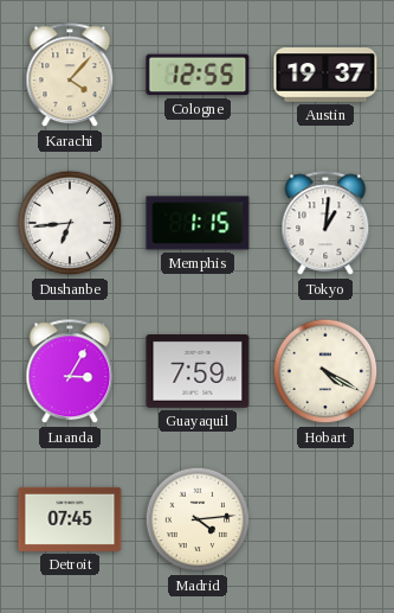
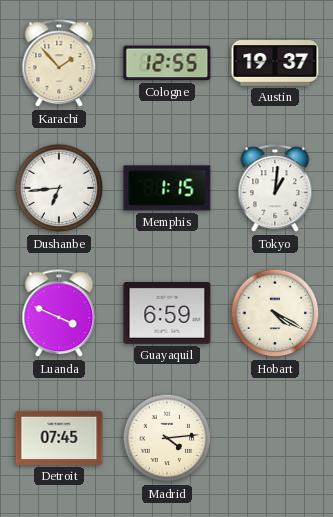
Karachi: 4:07 -> 1:53 (59, 64)
Luanda: 3:05 -> 3:49 (59, 314)
Guayaquil: 7:59 -> 6:59 (167, 314)
